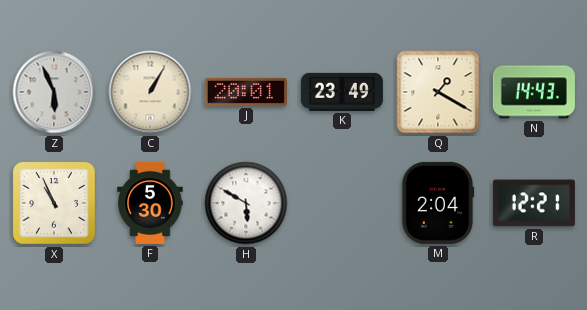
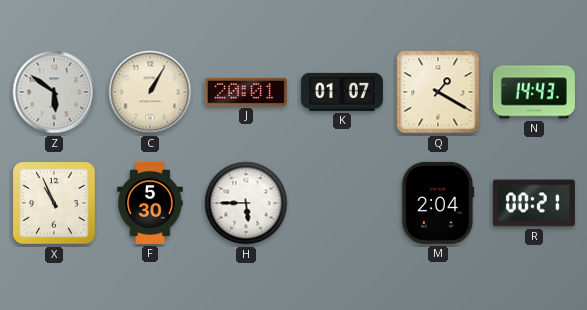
Z: 5:56 -> 5:51 (54, 92)
K: 23:49 -> 01:07 (342, 92)
H: 5:50 -> 5:45 (246, 203)
R: 12:21 -> 00:21 (534, 203)
